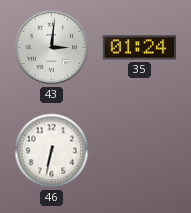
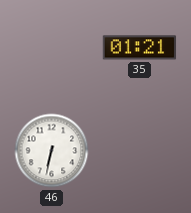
43: 3:01 -> none (52, 48)
35: 01:24 -> 01:21 (140, 48)
